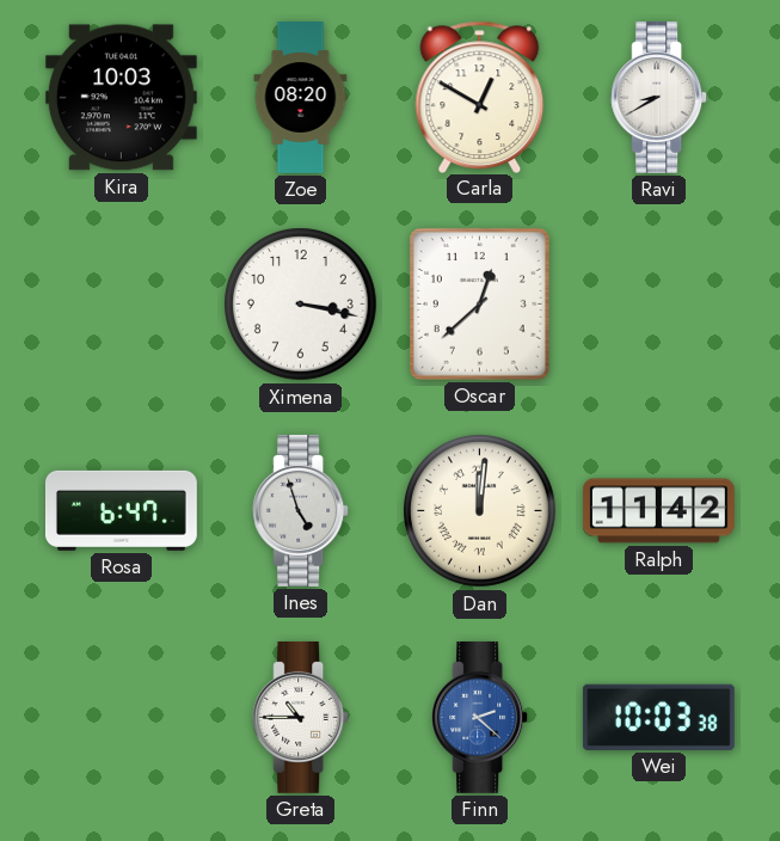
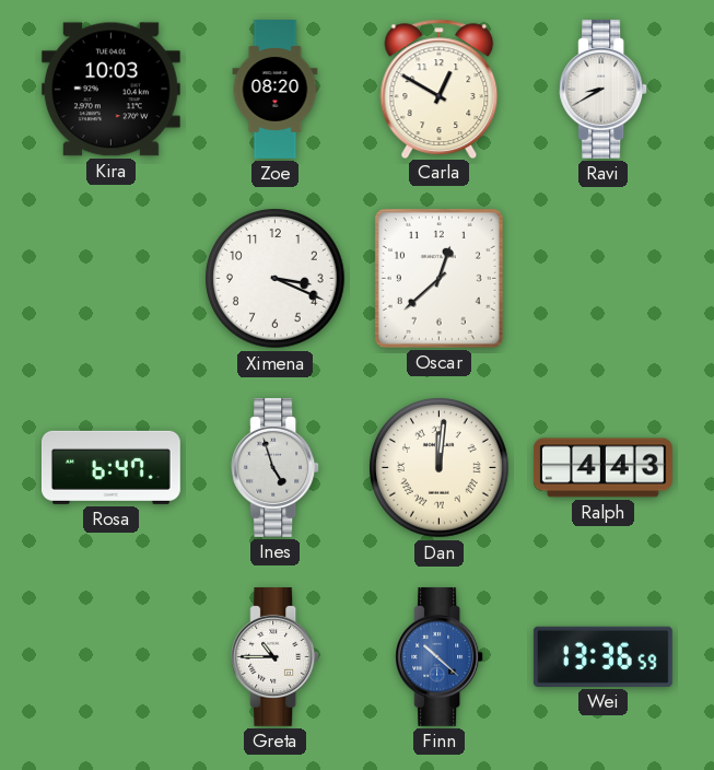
Ximena: 3:17 -> 3:19 (276, 279)
Ralph: 11:42 -> 4:43 (602, 468)
Finn: 2:22 -> 10:22 (440, 656)
Wei: 10:03 -> 13:36 (602, 656)
